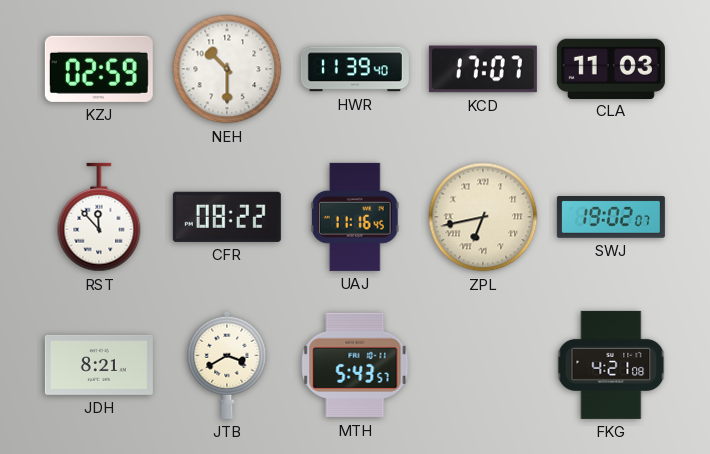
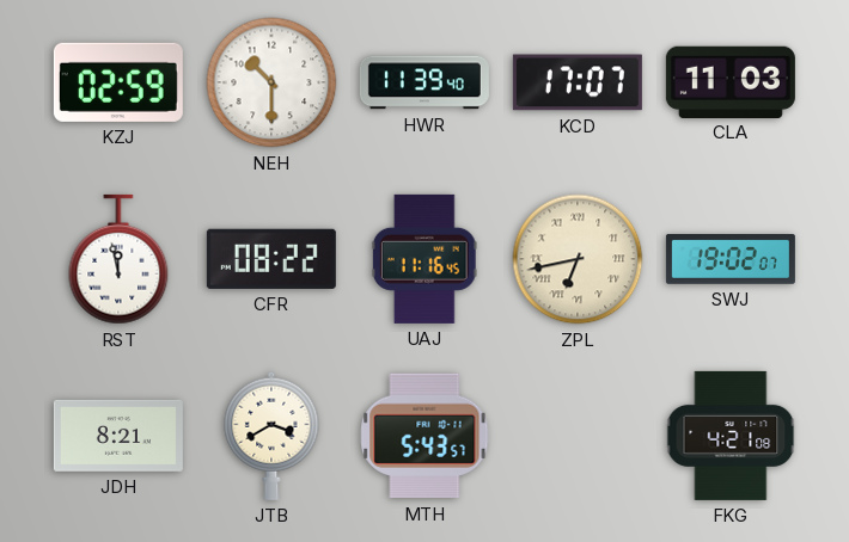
RST: 11:53 -> 11:58 (118, 259)
